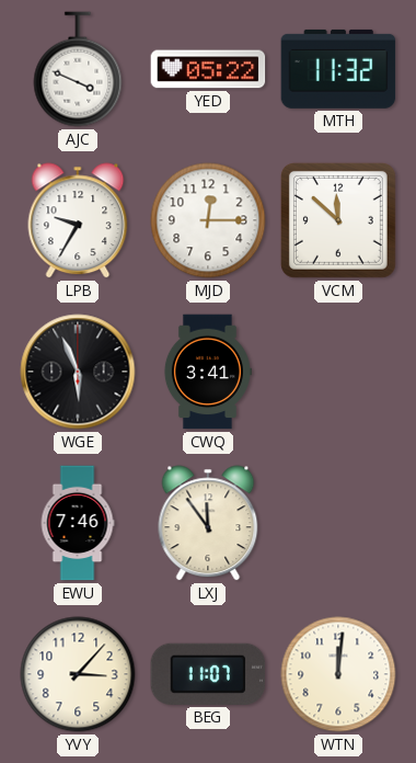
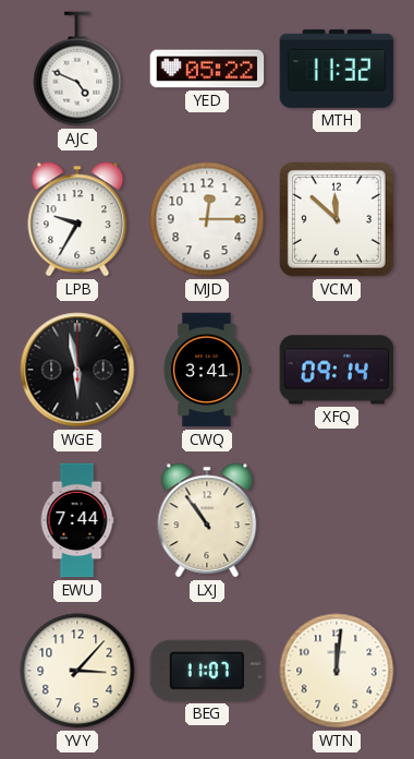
AJC: 3:49 -> 4:49 (77, 69)
WGE: 5:56 -> 5:58 (77, 370)
XFQ: none -> 09:14 (337, 370)
EWU: 7:46 -> 7:44 (77, 520)
LXJ: 11:54 -> 10:54 (207, 520)
